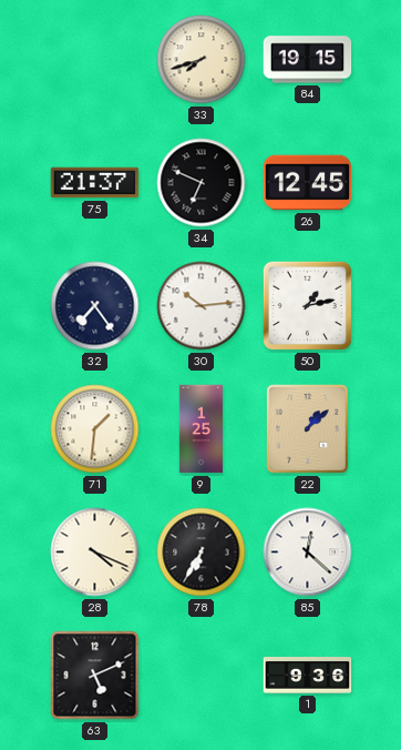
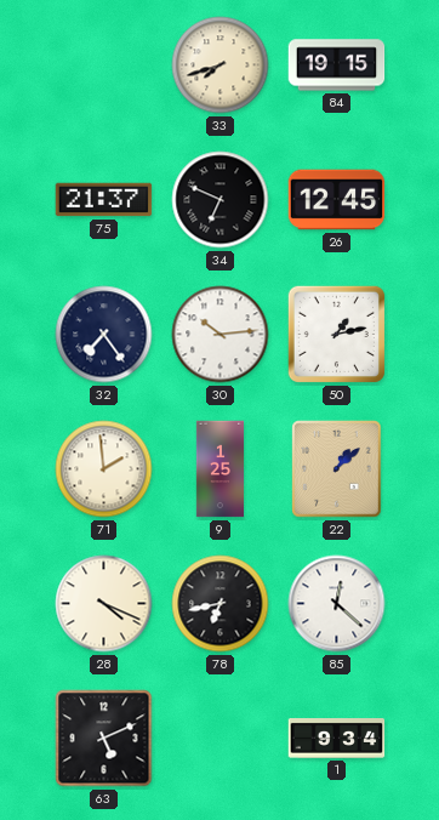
71: 1:31 -> 1:59 (104, 469)
78: 6:35 -> 6:43 (221, 604)
1: 9:36 -> 9:34 (337, 739)
